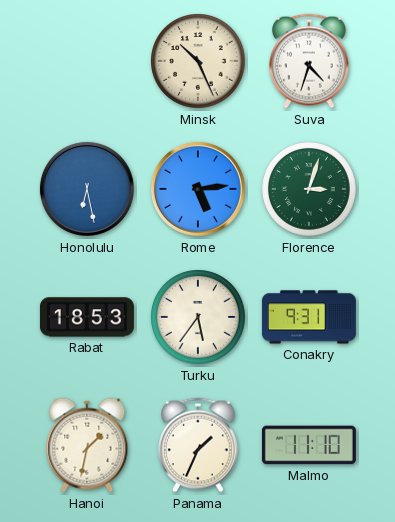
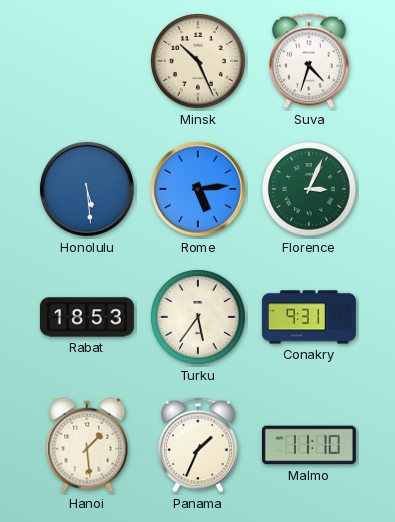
Honolulu: 6:28 -> 5:29 (87, 189)
Florence: 3:03 -> 3:04 (310, 190)
Hanoi: 1:32 -> 1:29 (87, 445)
